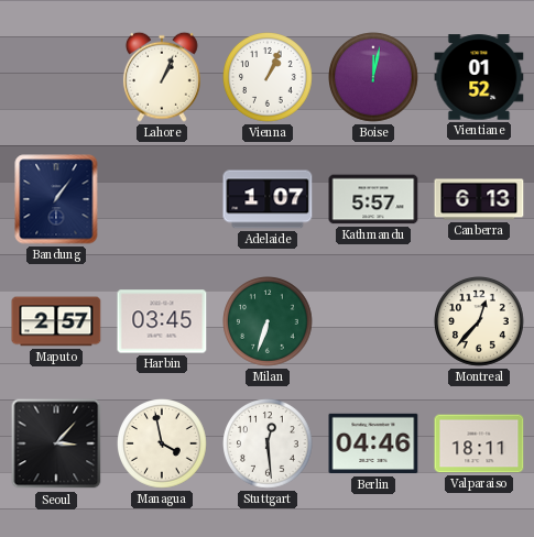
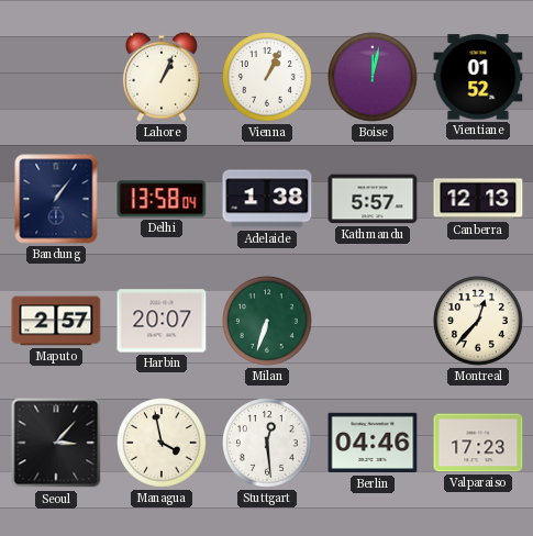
Delhi: none -> 13:58 (162, 199)
Adelaide: 1:07 -> 1:38 (267, 199)
Canberra: 6:13 -> 12:13 (478, 199)
Harbin: 03:45 -> 20:07 (162, 321)
Valparaiso: 18:11 -> 17:23 (478, 443)
